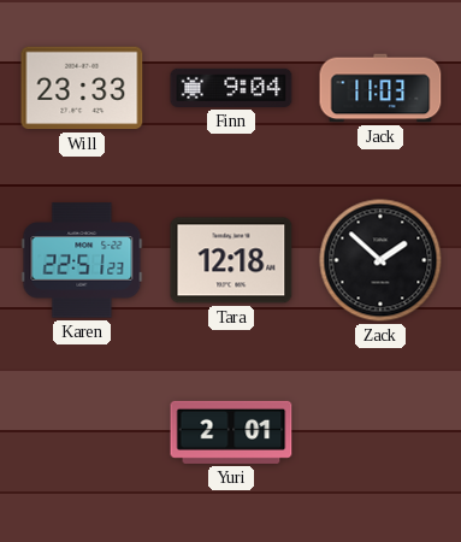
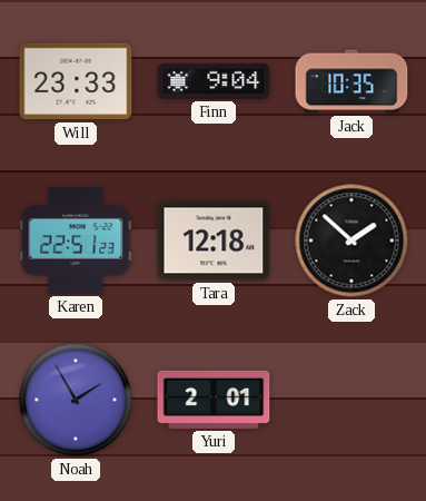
Jack: 11:03 -> 10:35 (351, 81)
Noah: none -> 1:55 (76, 400)
